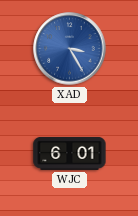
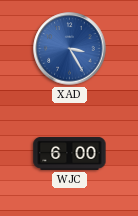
WJC: 6:01 -> 6:00 (70, 153)
